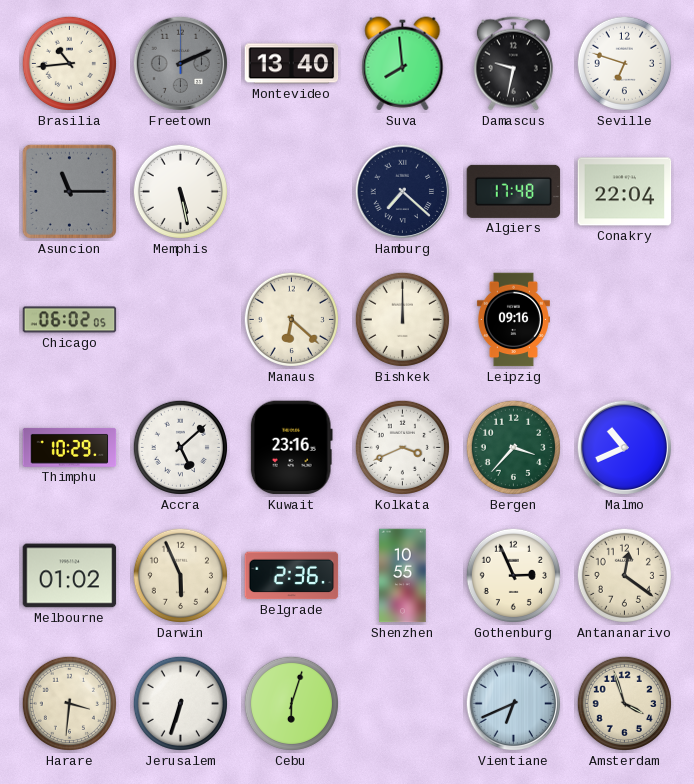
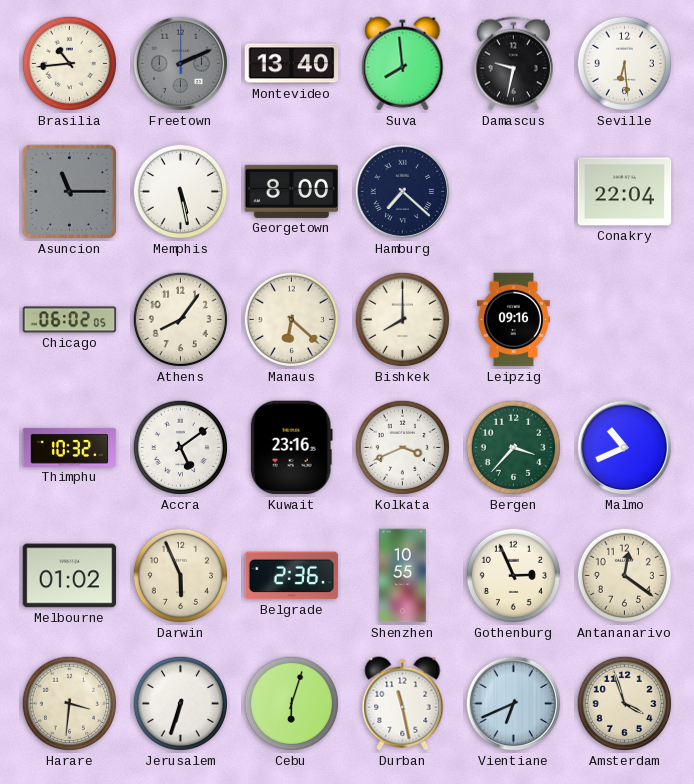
Seville: 6:48 -> 6:29 (624, 63)
Georgetown: none -> 8:00 (292, 191)
Algiers: 17:48 -> none (514, 191)
Athens: none -> 8:06 (180, 319)
Bishkek: 12:00 -> 8:00 (402, 319)
Thimphu: 10:29 -> 10:32 (70, 447)
Accra: 5:08 -> 5:09 (180, 447)
Durban: none -> 11:28 (403, 704)
